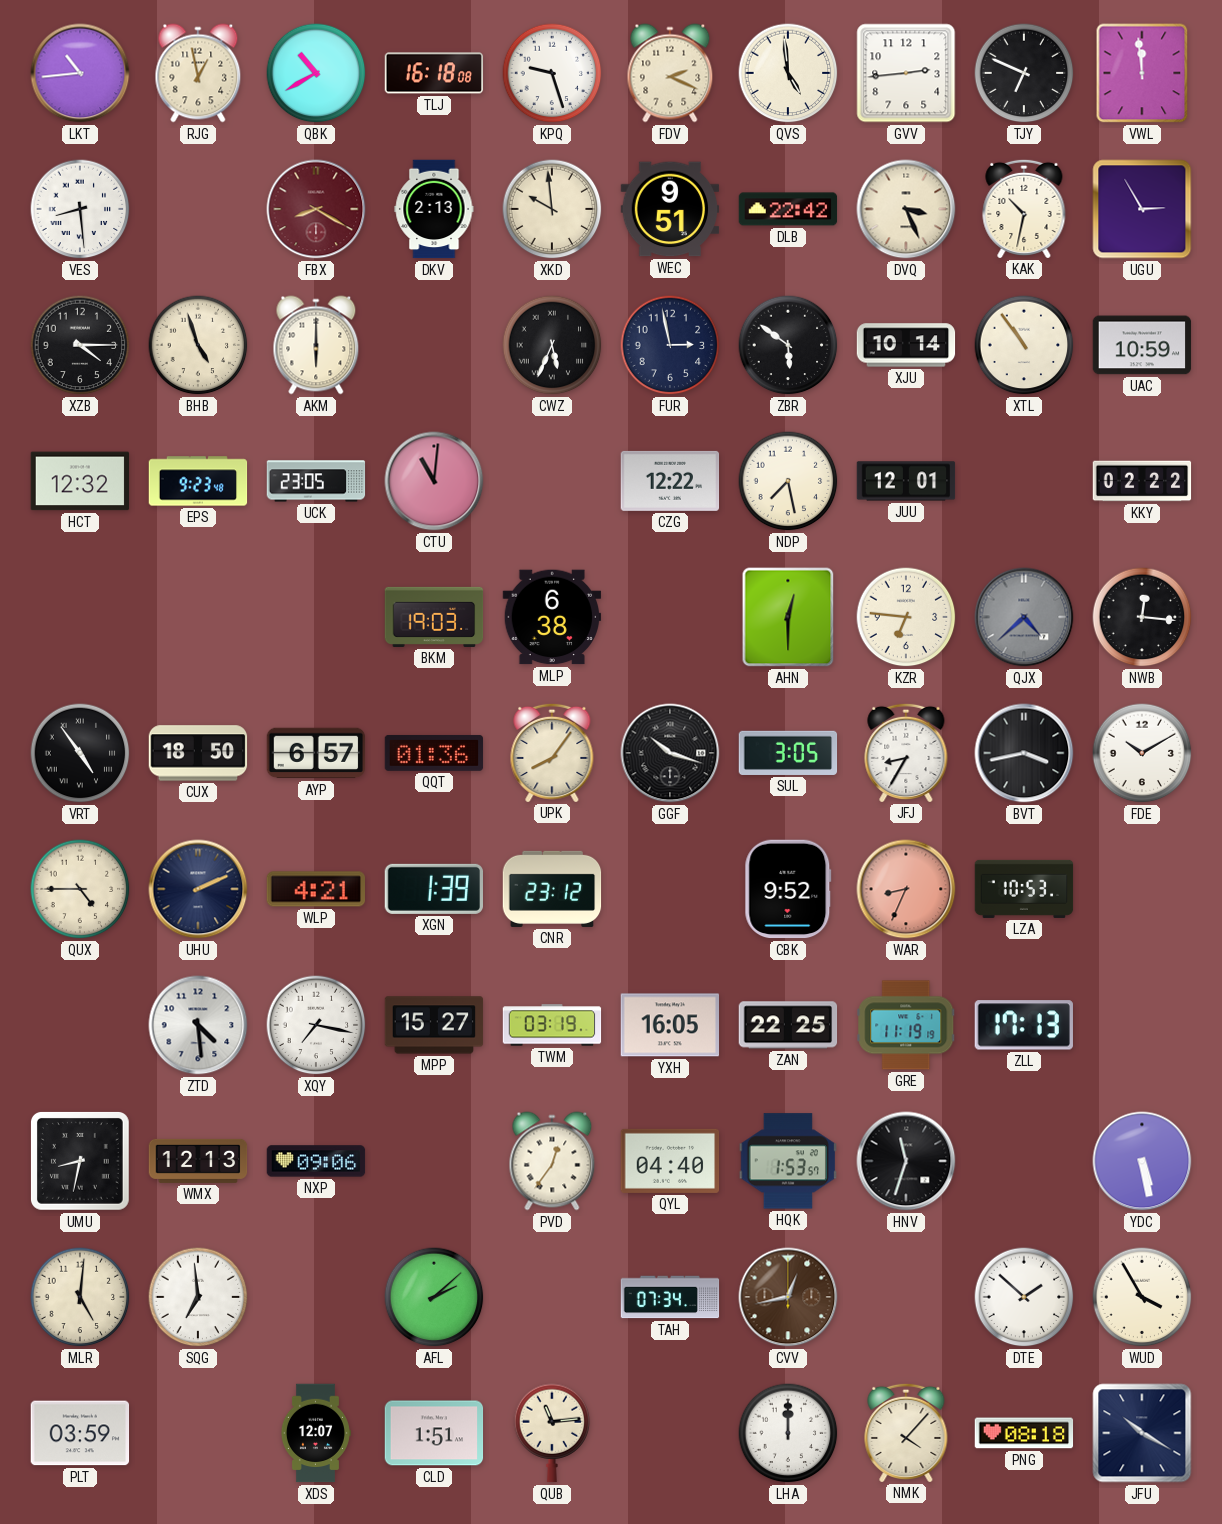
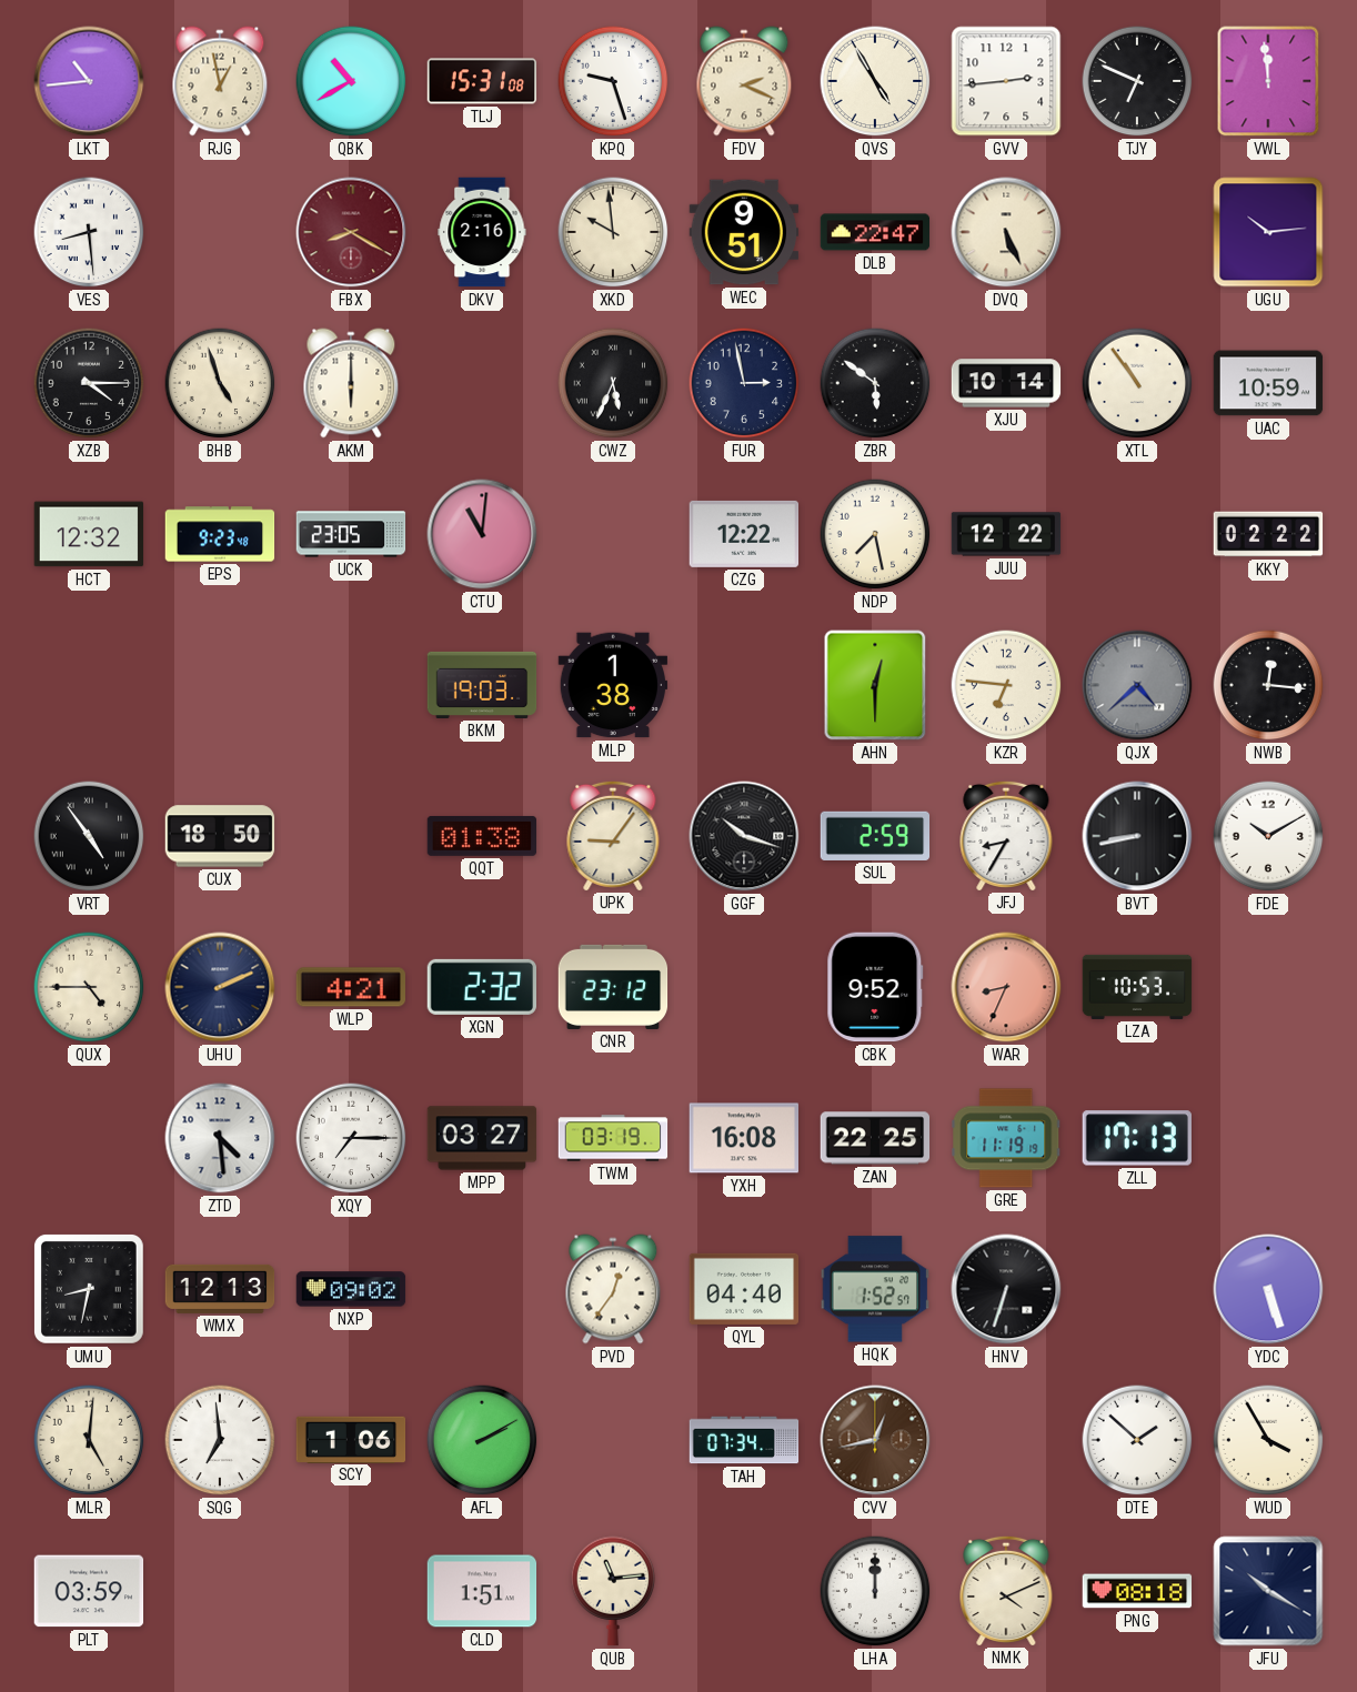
TLJ: 16:18 -> 15:31 (482, 81)
QVS: 4:59 -> 4:55 (875, 81)
DKV: 2:13 -> 2:16 (482, 232)
DLB: 22:42 -> 22:47 (875, 232)
DVQ: 3:26 -> 5:26 (1006, 232)
KAK: 10:32 -> none (1024, 208)
UGU: 2:55 -> 10:14 (1268, 232)
JUU: 12:01 -> 12:22 (1006, 534)
MLP: 6:38 -> 1:38 (613, 685)
AYP: 6:57 -> none (316, 753)
QQT: 01:36 -> 01:38 (482, 836)
UPK: 8:06 -> 9:06 (613, 835)
SUL: 3:05 -> 2:59 (875, 836)
BVT: 3:43 -> 8:43 (1137, 836)
XGN: 1:39 -> 2:32 (481, 987)
XQY: 7:17 -> 7:15 (351, 1138)
MPP: 15:27 -> 03:27 (482, 1138)
YXH: 16:05 -> 16:08 (744, 1138)
NXP: 09:06 -> 09:02 (351, 1289)
HQK: 1:53 -> 1:52 (874, 1289)
HNV: 11:33 -> 6:33 (1006, 1289)
YDC: 5:28 -> 5:27 (1268, 1289)
SCY: none -> 1:06 (351, 1439)
AFL: 2:08 -> 2:10 (482, 1440)
XDS: 12:07 -> none (315, 1433)
NMK: 4:07 -> 4:11 (1006, 1590)
